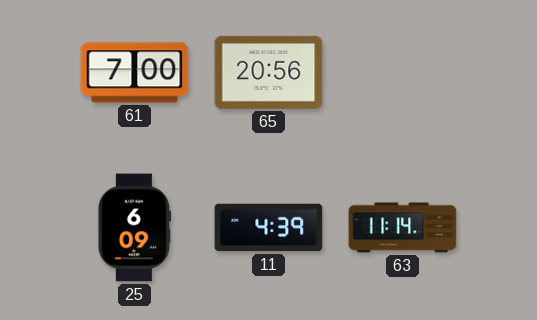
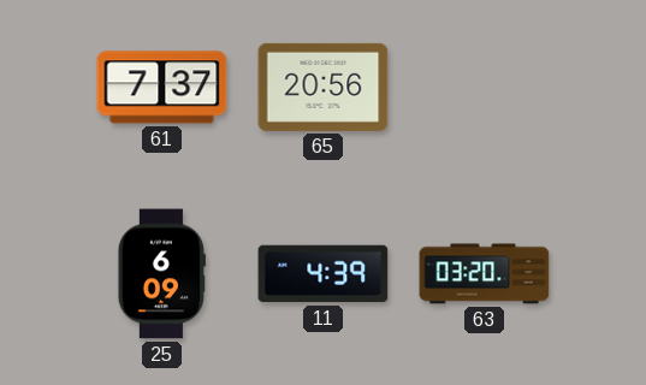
61: 7:00 -> 7:37 (162, 88)
63: 11:14 -> 03:20 (485, 274)
